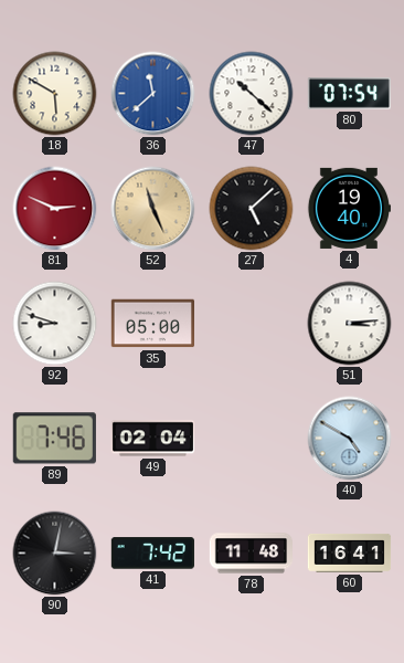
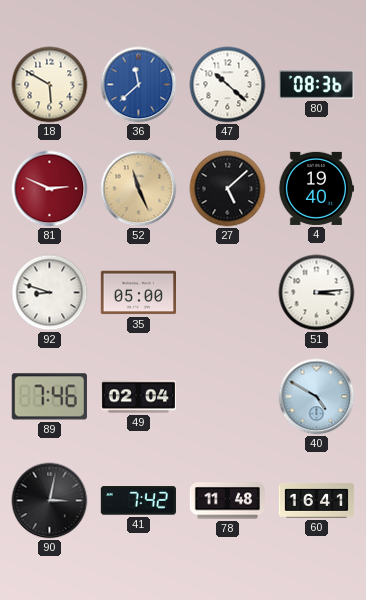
80: 07:54 -> 08:36 (316, 85)
